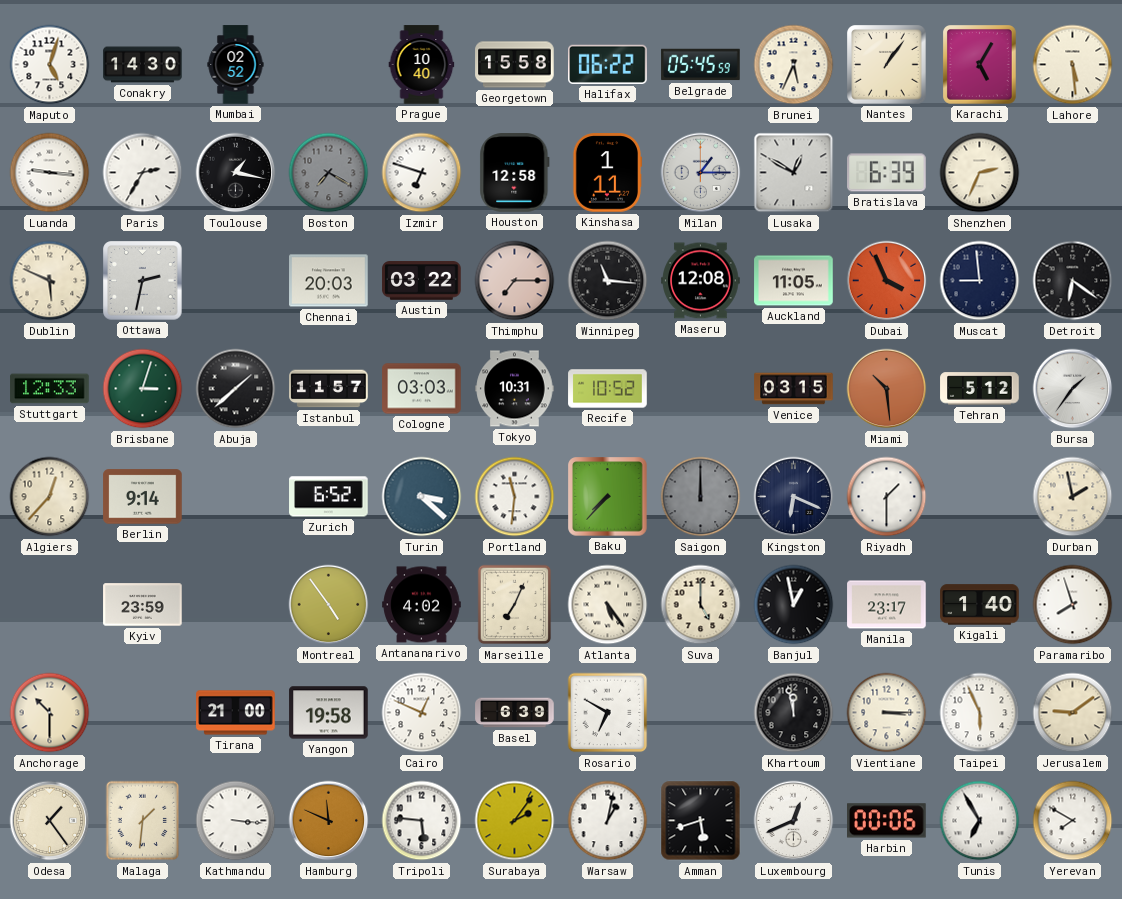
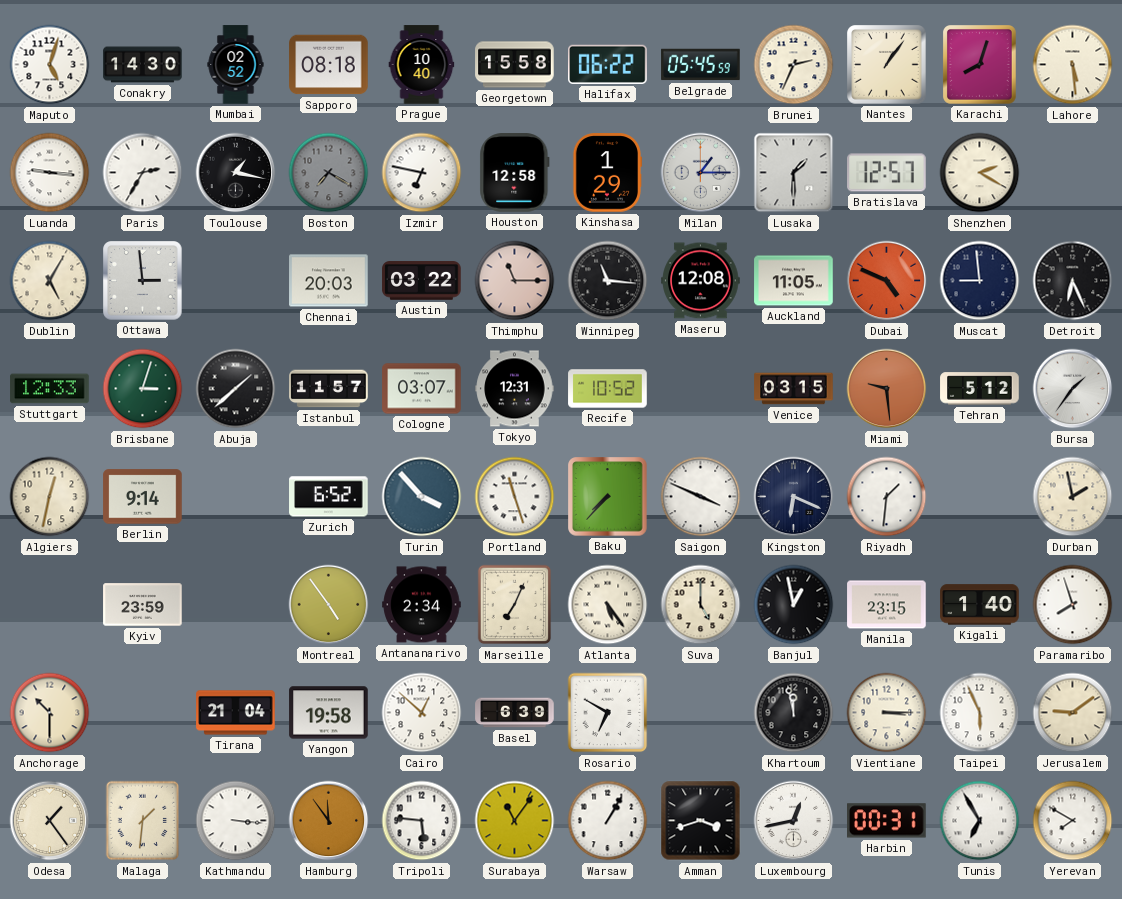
Sapporo: none -> 08:18 (329, 65)
Brunei: 5:34 -> 2:34 (794, 65)
Karachi: 5:05 -> 8:03 (980, 65)
Izmir: 6:48 -> 6:47 (422, 173)
Kinshasa: 1:11 -> 1:29 (607, 173)
Lusaka: 12:50 -> 1:30 (794, 173)
Bratislava: 6:39 -> 12:57 (887, 173)
Shenzhen: 2:34 -> 2:20 (980, 173)
Dublin: 5:49 -> 5:05 (50, 281)
Ottawa: 2:32 -> 2:59 (143, 281)
Thimphu: 7:15 -> 11:15 (515, 281)
Dubai: 3:56 -> 4:49 (887, 281)
Detroit: 6:21 -> 6:26 (1073, 281)
Cologne: 03:03 -> 03:07 (422, 389)
Tokyo: 10:31 -> 12:31 (515, 389)
Miami: 10:29 -> 9:29 (887, 389)
Algiers: 12:37 -> 12:32 (50, 497)
Turin: 3:22 -> 3:53 (422, 497)
Portland: 11:31 -> 11:27 (515, 497)
Saigon: 12:00 -> 3:49 (701, 497)
Saigon dial: grey -> white (701, 497)
Riyadh: 1:30 -> 1:31 (887, 497)
Antananarivo: 4:02 -> 2:34 (422, 605)
Manila: 23:17 -> 23:15 (887, 605)
Tirana: 21:00 -> 21:04 (236, 713)
Cairo: 12:49 -> 12:52 (422, 713)
Hamburg: 11:49 -> 11:54 (329, 821)
Surabaya: 2:06 -> 11:06 (515, 821)
Warsaw: 1:02 -> 1:05 (608, 821)
Amman: 5:42 -> 3:42 (701, 821)
Luxembourg: 12:41 -> 12:43 (794, 821)
Harbin: 00:06 -> 00:31 (887, 821)
